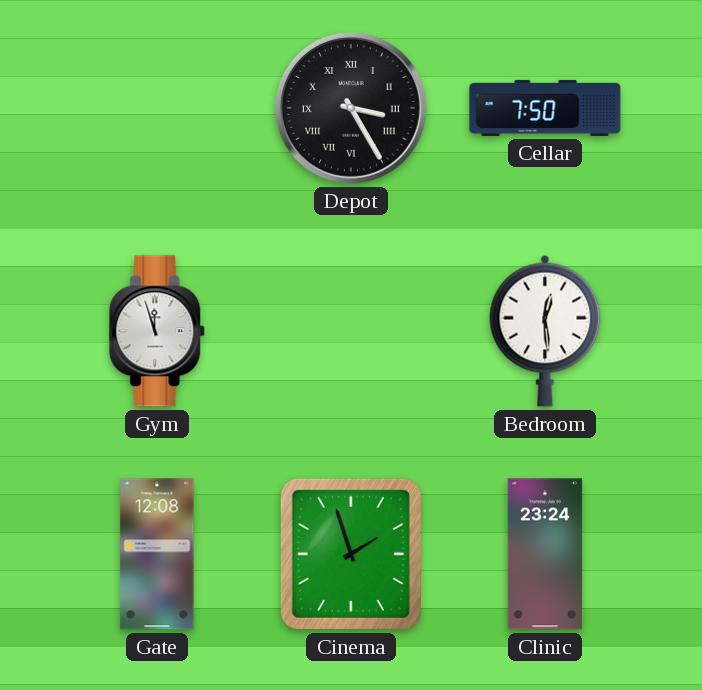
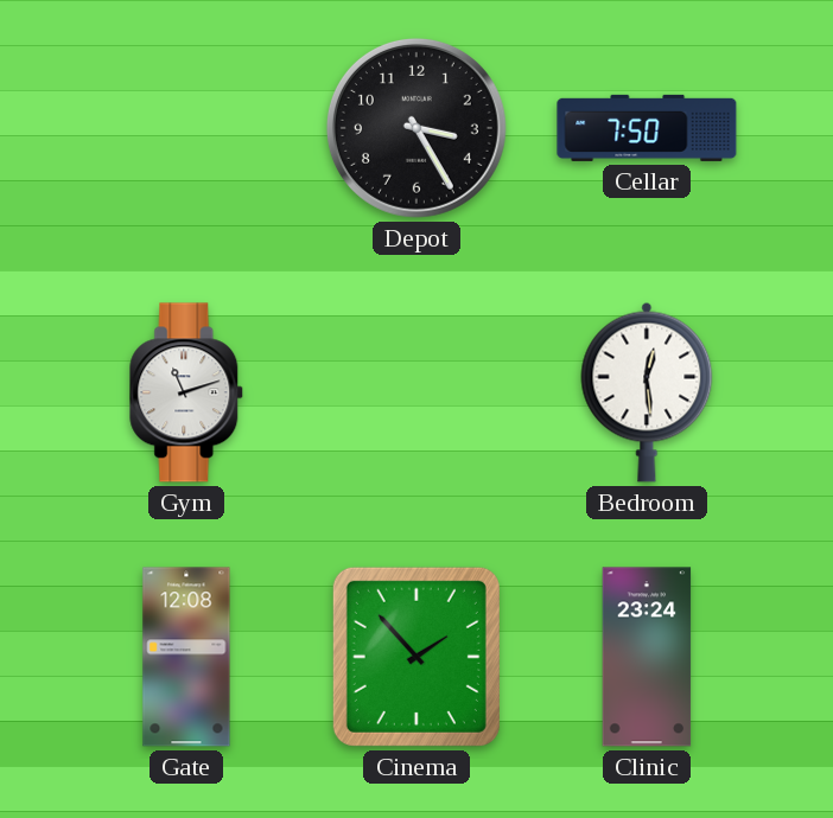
Depot numerals: Roman -> Arabic (416, 128)
Gym: 11:57 -> 11:12 (187, 392)
Cinema: 1:57 -> 1:53 (416, 657)
